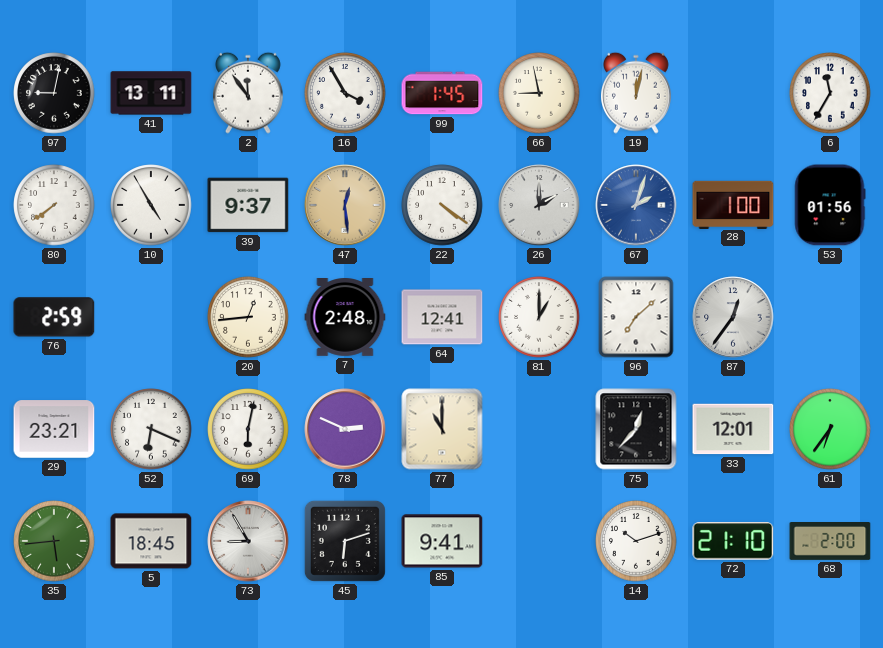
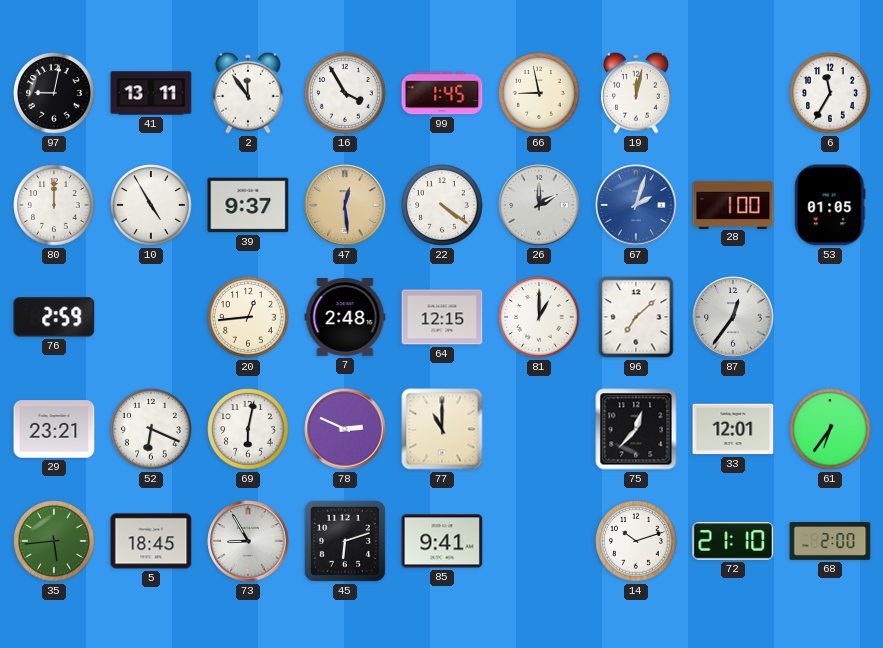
80: 7:39 -> 12:00 (54, 205)
53: 01:56 -> 01:05 (830, 205)
64: 12:41 -> 12:15 (442, 317)
